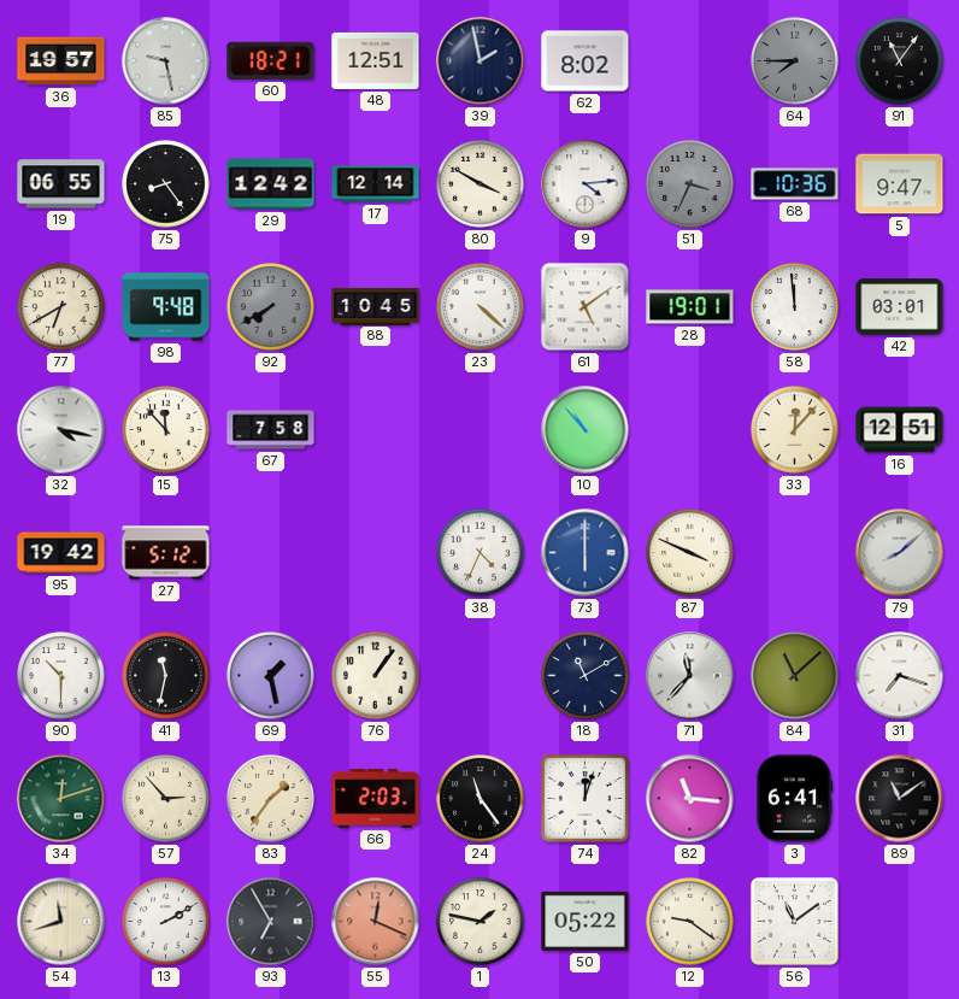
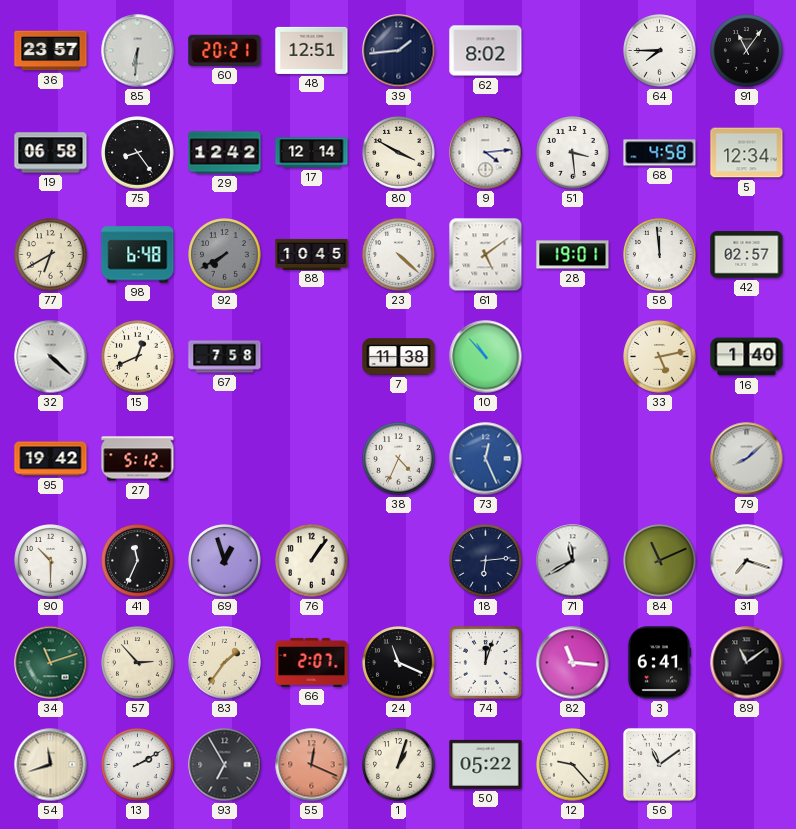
36: 19:57 -> 23:57 (51, 51)
85: 9:28 -> 6:31 (138, 51)
60: 18:21 -> 20:21 (225, 50)
39: 1:58 -> 1:44 (399, 51)
64 dial: grey -> white (660, 51)
19: 06:55 -> 06:58 (51, 153)
51: 3:34 -> 3:29 (573, 153)
51 dial: grey -> white (573, 153)
68: 10:36 -> 4:58 (660, 153)
5: 9:47 -> 12:34 (747, 153)
98: 9:48 -> 6:48 (138, 255)
42: 03:01 -> 02:57 (747, 255)
32: 4:17 -> 4:22 (51, 357)
15: 11:53 -> 12:41 (138, 357)
7: none -> 11:38 (399, 357)
33: 12:07 -> 5:13 (660, 357)
16: 12:51 -> 1:40 (747, 357)
73: 6:00 -> 12:26 (486, 459)
87: 3:49 -> none (690, 553)
41: 11:32 -> 11:34 (138, 561)
69: 1:28 -> 12:57 (225, 561)
18: 11:10 -> 6:14 (486, 561)
71: 11:37 -> 11:40 (573, 561)
84: 11:08 -> 11:11 (660, 561)
34: 12:12 -> 11:12 (51, 663)
66: 2:03 -> 2:07 (312, 662)
24: 11:24 -> 11:19 (399, 663)
1: 1:47 -> 1:03 (399, 765)
12: 9:21 -> 9:23 (573, 765)
